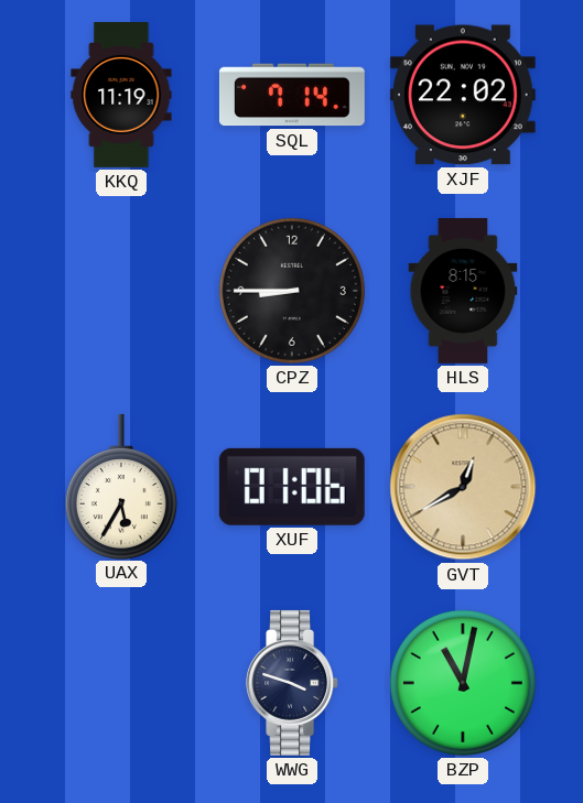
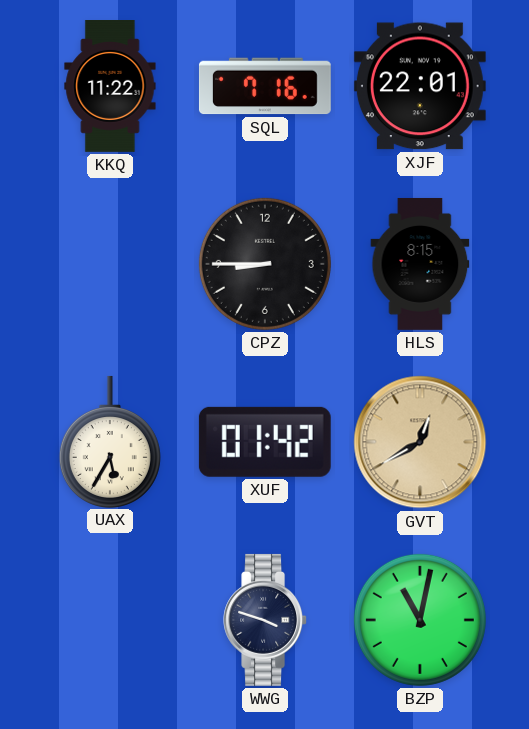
KKQ: 11:19 -> 11:22 (110, 87)
SQL: 7:14 -> 7:16 (265, 86)
XJF: 22:02 -> 22:01 (420, 86)
XUF: 01:06 -> 01:42 (265, 442)
